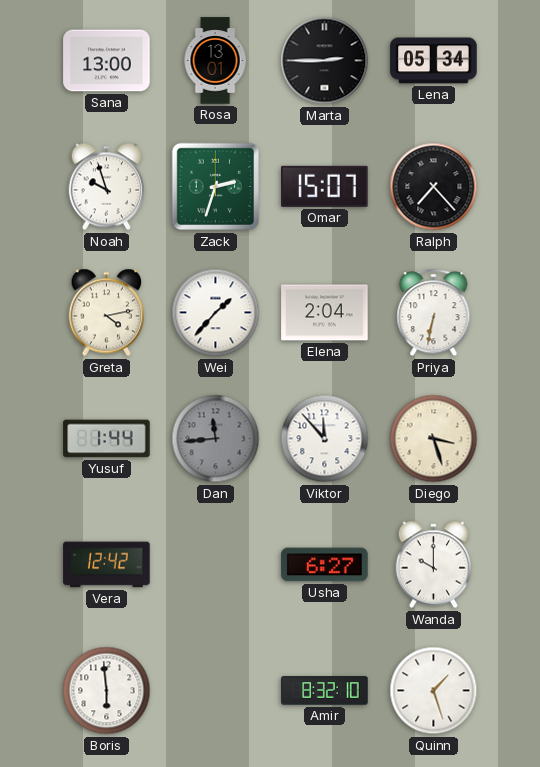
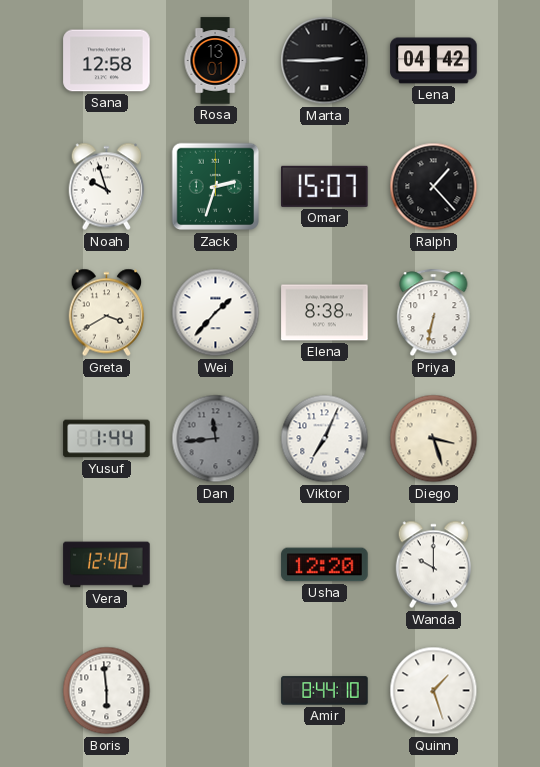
Sana: 13:00 -> 12:58 (107, 61)
Lena: 05:34 -> 04:42 (434, 61)
Ralph: 7:23 -> 1:23 (434, 187)
Greta: 4:13 -> 3:40 (107, 313)
Elena: 2:04 -> 8:38 (325, 313)
Viktor: 11:53 -> 7:04 (325, 439)
Vera: 12:42 -> 12:40 (107, 565)
Usha: 6:27 -> 12:20 (325, 565)
Amir: 8:32 -> 8:44 (325, 691)
